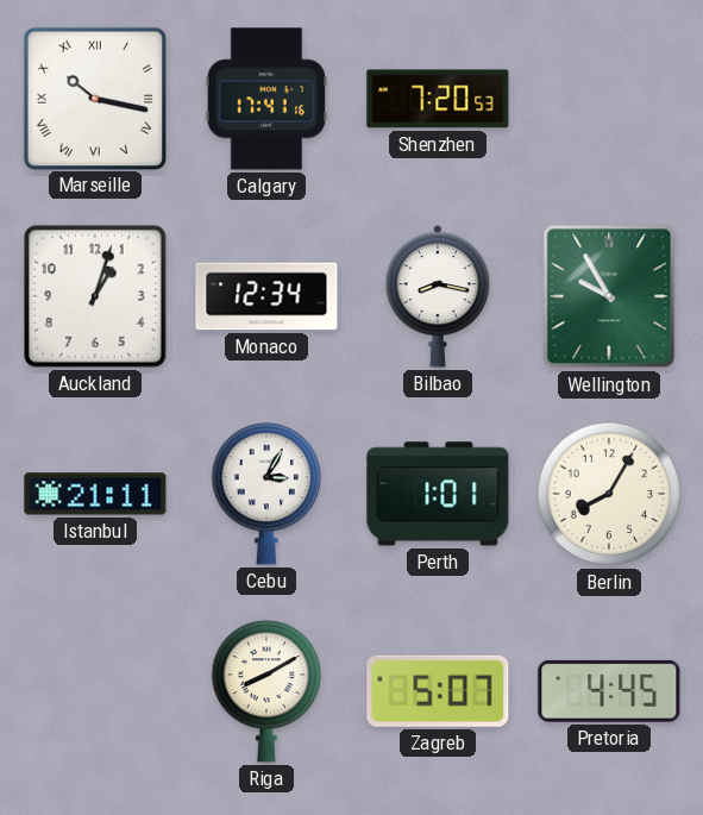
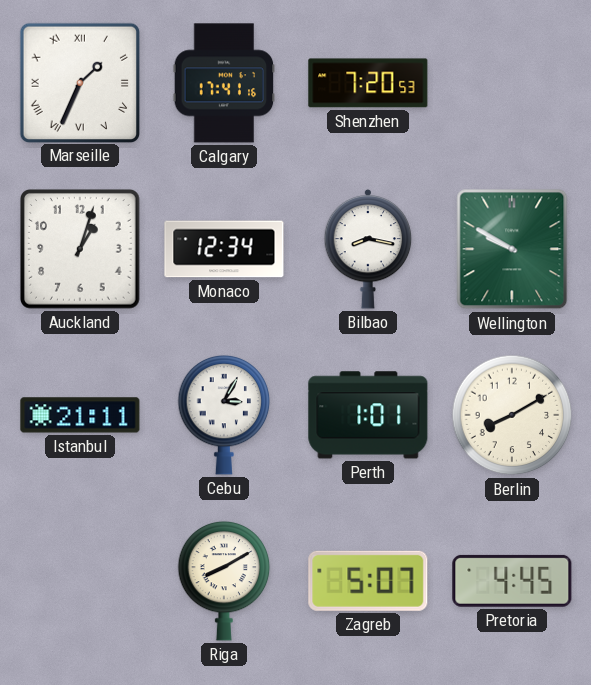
Marseille: 10:17 -> 1:34 (79, 82)
Wellington: 9:55 -> 9:50 (512, 249)
Berlin: 8:05 -> 8:10 (512, 415)
